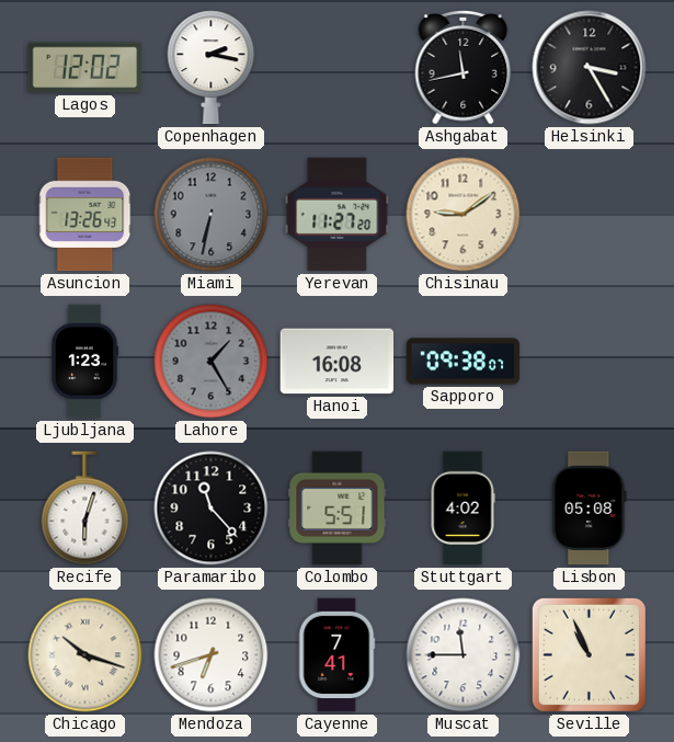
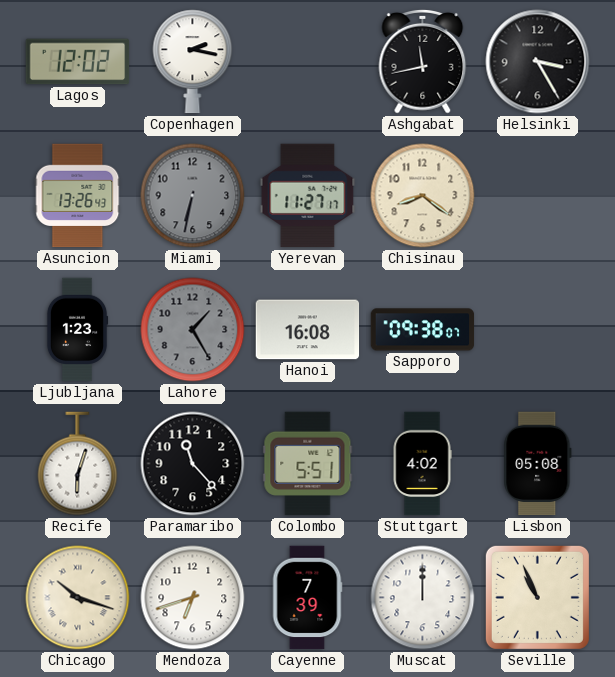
Yerevan: 11:27:20 -> 11:27:17 (308, 196)
Chisinau: 9:09 -> 8:21 (423, 196)
Cayenne: 7:41 -> 7:39 (307, 598)
Muscat: 11:45 -> 12:00 (423, 598)
